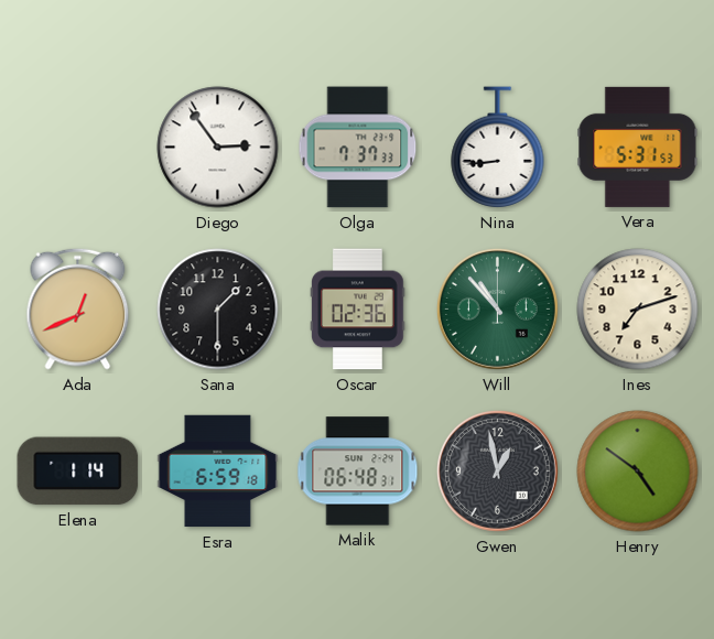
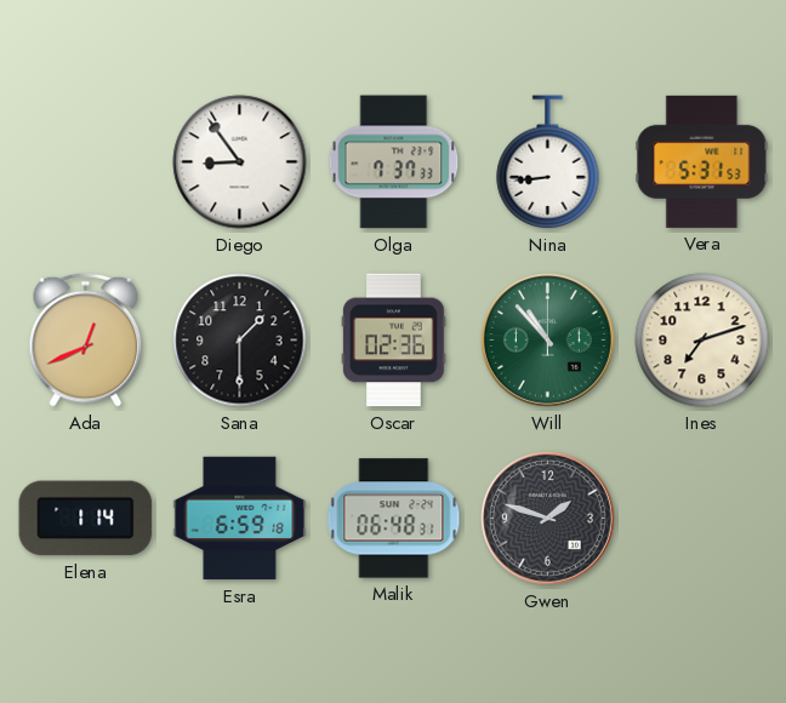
Diego: 2:54 -> 8:54 (240, 162)
Gwen: 12:58 -> 1:48 (547, 518)
Henry: 4:51 -> none (638, 472)
